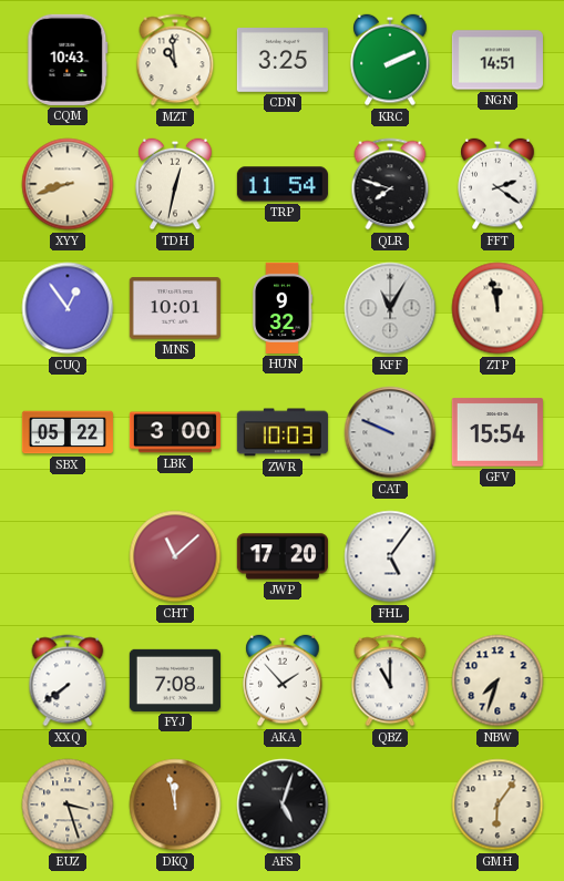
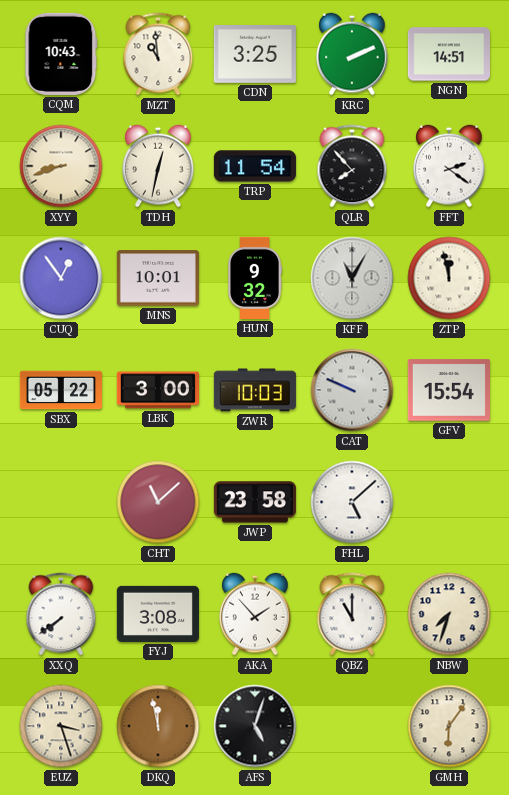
QLR: 7:48 -> 7:53 (352, 166)
JWP: 17:20 -> 23:58 (255, 502)
FHL: 5:06 -> 5:08 (352, 502)
FYJ: 7:08 -> 3:08 (158, 614)
